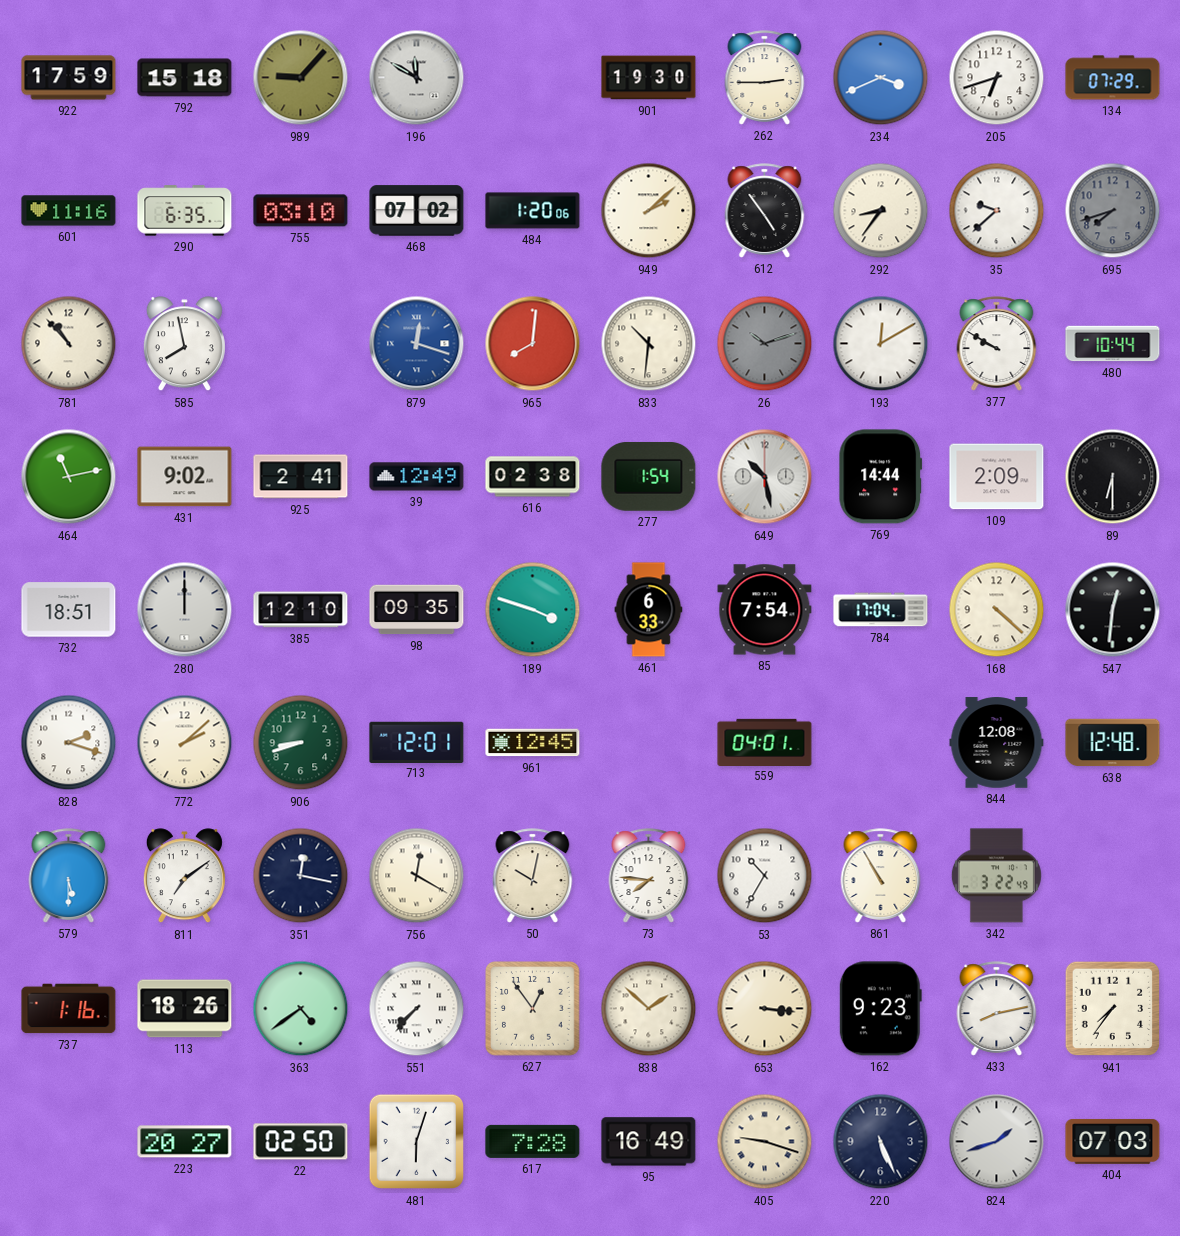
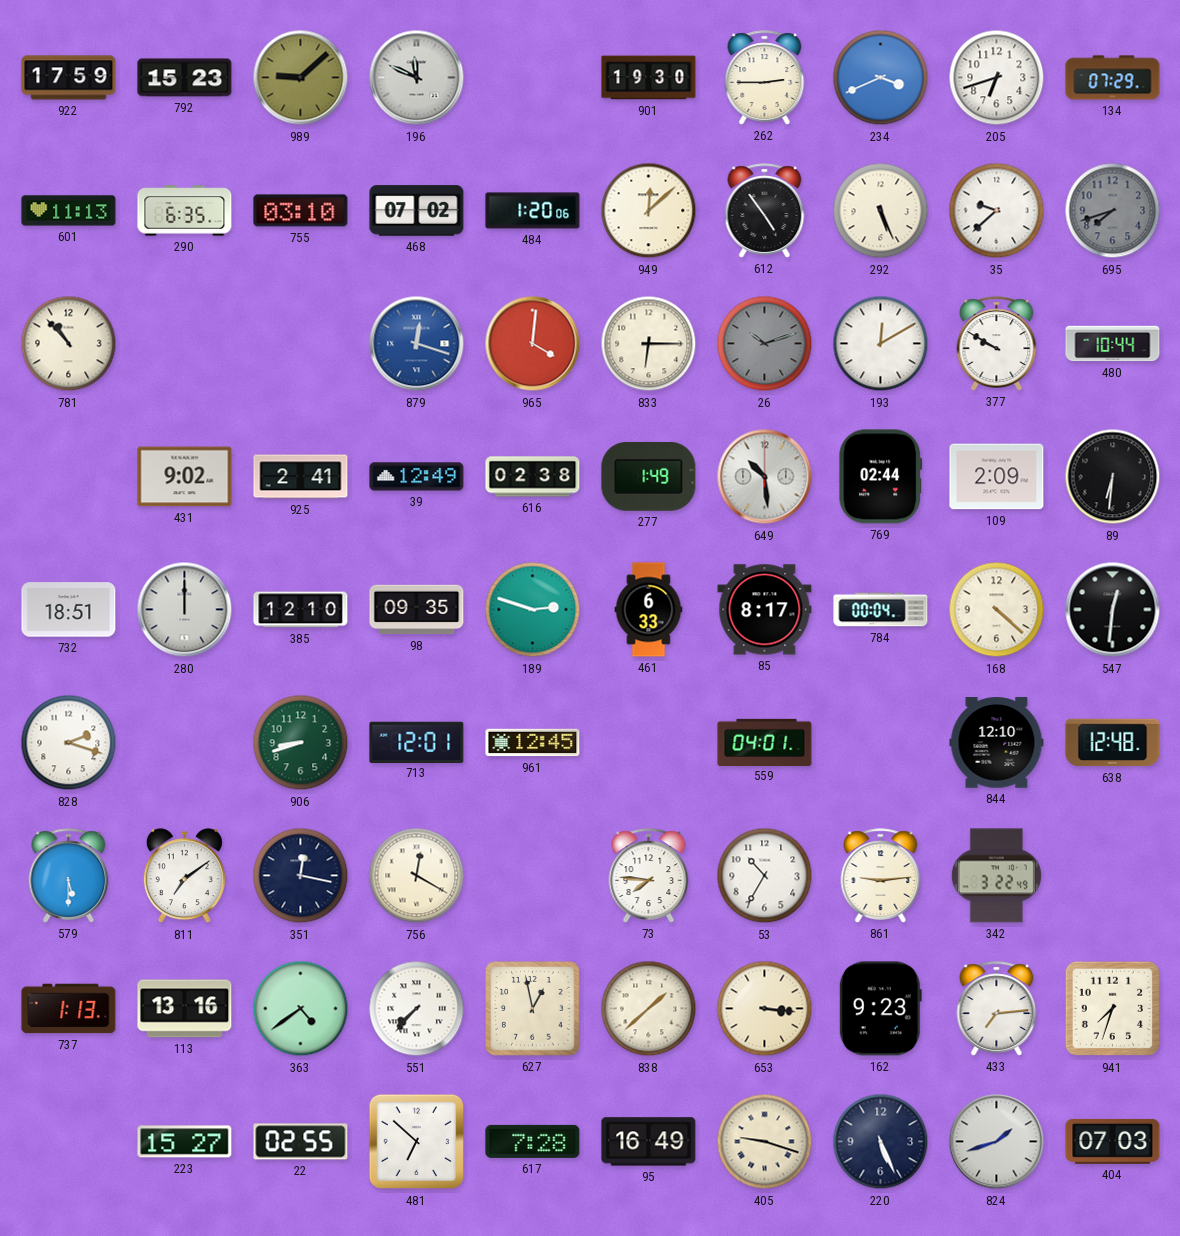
792: 15:18 -> 15:23 (185, 78)
989: 9:07 -> 9:08 (301, 78)
196: 11:50 -> 11:49 (417, 78)
601: 11:16 -> 11:13 (69, 211)
949: 2:08 -> 12:08 (649, 211)
292: 8:36 -> 5:26 (881, 211)
585: 7:58 -> none (184, 344)
965: 8:01 -> 4:01 (533, 344)
833: 10:31 -> 6:15 (649, 344)
464: 11:13 -> none (69, 477)
277: 1:54 -> 1:49 (649, 476)
649: 10:28 -> 10:29 (765, 477)
769: 14:44 -> 02:44 (881, 477)
89: 6:30 -> 6:31 (1113, 477)
189: 3:48 -> 2:48 (533, 610)
85: 7:54 -> 8:17 (765, 610)
784: 17:04 -> 00:04 (881, 610)
772: 2:08 -> none (185, 743)
844: 12:08 -> 12:10 (997, 743)
50: 10:02 -> none (533, 876)
861: 10:55 -> 9:14 (881, 876)
737: 1:16 -> 1:13 (69, 1009)
113: 18:26 -> 13:16 (185, 1009)
627: 12:54 -> 12:58 (533, 1009)
838: 1:52 -> 1:38 (649, 1009)
433: 8:13 -> 7:14 (997, 1009)
941: 7:36 -> 7:33 (1113, 1009)
223: 20:27 -> 15:27 (185, 1142)
22: 02:50 -> 02:55 (301, 1142)
481: 6:03 -> 6:52 (417, 1142)
